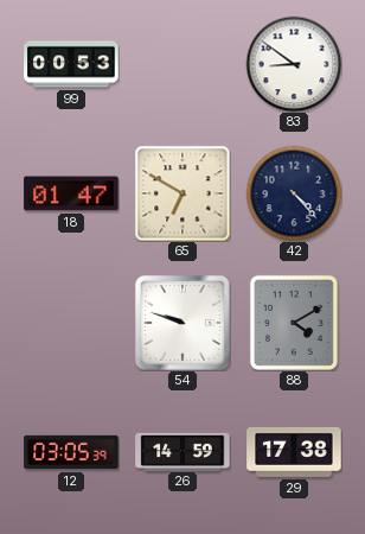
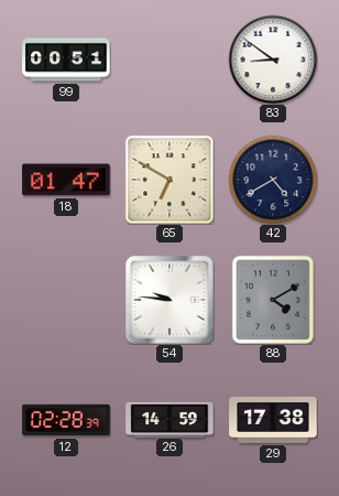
99: 00:53 -> 00:51 (66, 60)
42: 4:23 -> 4:40 (273, 180)
54: 9:48 -> 9:46 (169, 300)
12: 03:05 -> 02:28 (66, 420)
